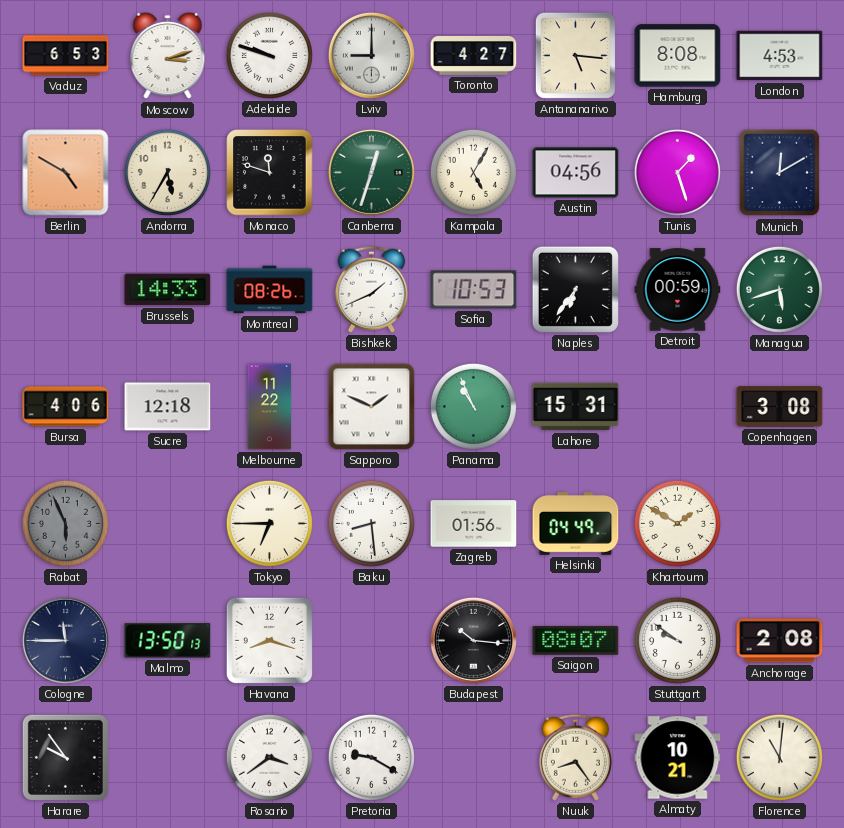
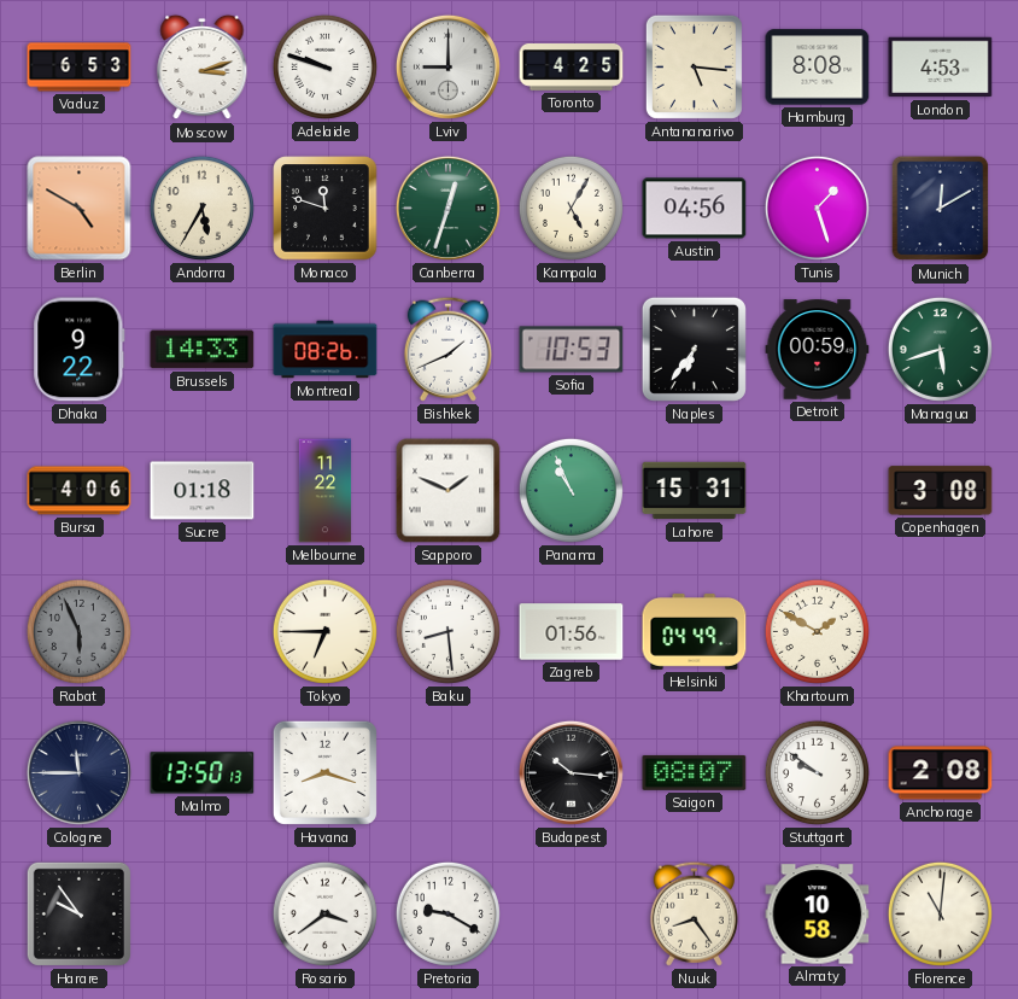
Toronto: 4:27 -> 4:25 (572, 68)
Dhaka: none -> 9:22 (80, 350)
Sucre: 12:18 -> 01:18 (203, 491)
Almaty: 10:21 -> 10:58 (818, 915)
